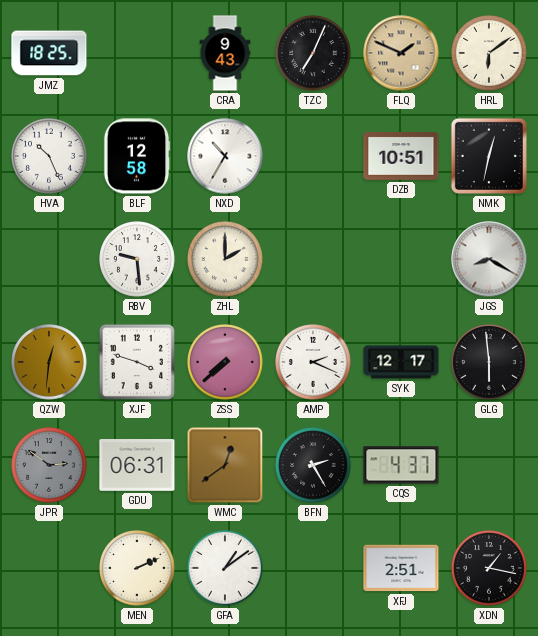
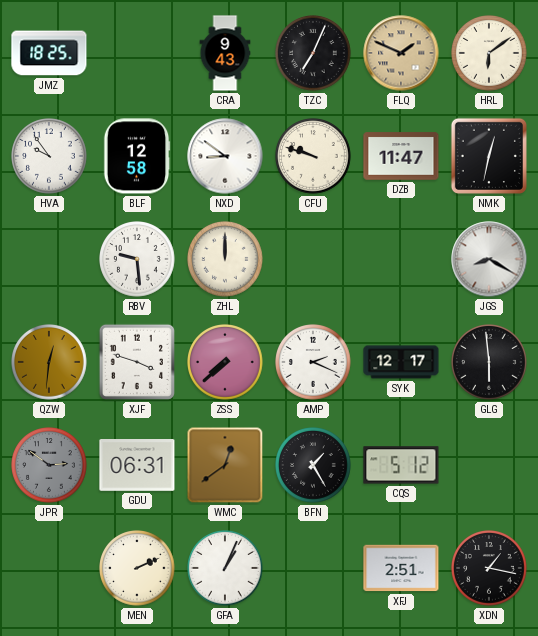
HVA: 10:26 -> 9:54 (49, 156)
NXD: 10:35 -> 8:51 (225, 156)
CFU: none -> 9:48 (313, 156)
DZB: 10:51 -> 11:47 (401, 156)
ZHL: 2:00 -> 12:00 (225, 259)
BFN: 2:25 -> 1:25 (313, 465)
CQS: 4:37 -> 5:12 (401, 465)
GFA: 1:09 -> 1:04 (225, 568)
